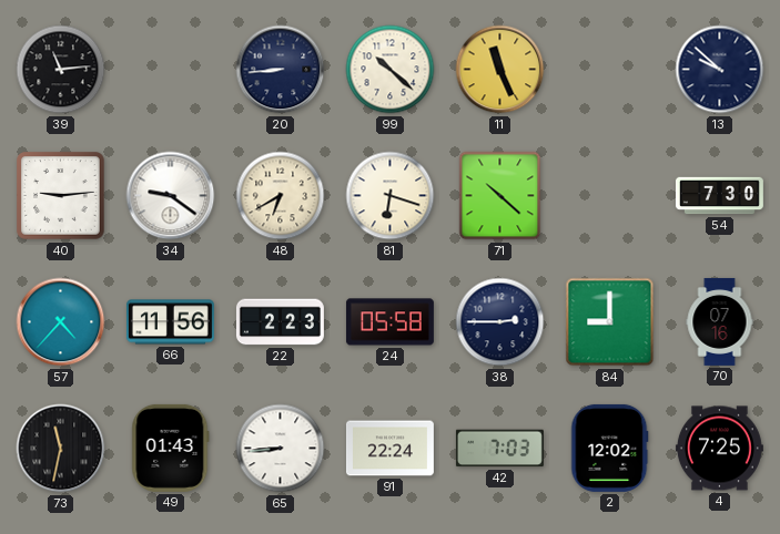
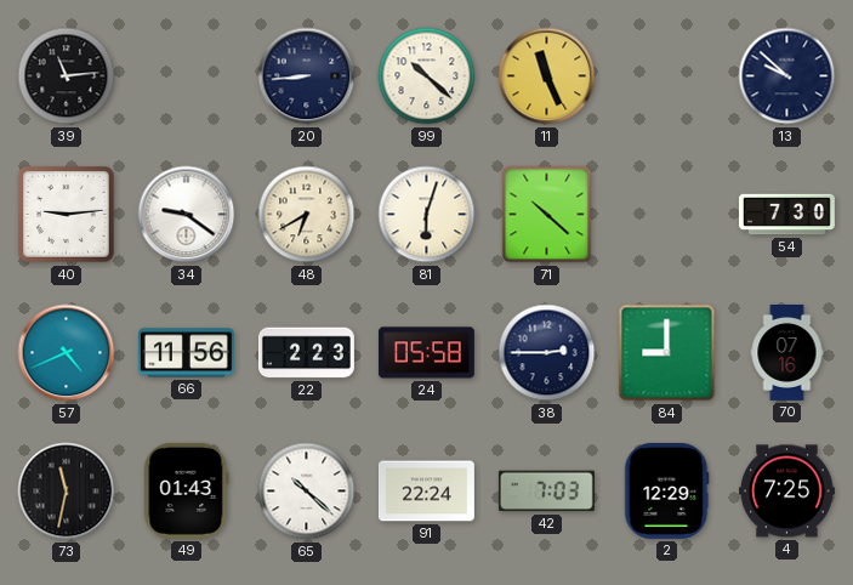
81: 6:18 -> 6:03 (427, 215)
57: 4:37 -> 4:41 (67, 353)
65: 8:44 -> 10:22 (307, 492)
2: 12:02 -> 12:29 (667, 490)
